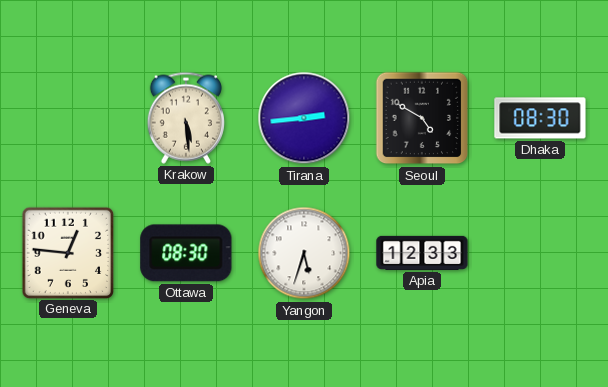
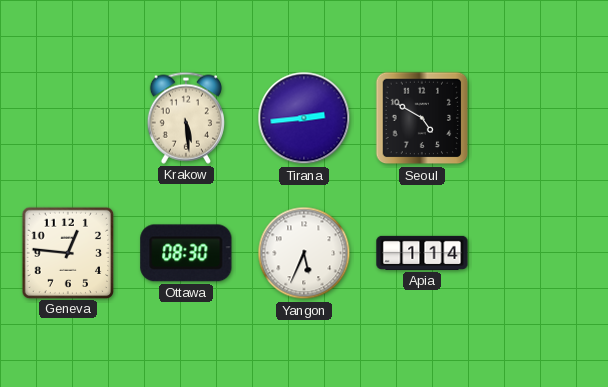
Dhaka: 08:30 -> none (540, 118)
Yangon: 5:33 -> 5:34 (304, 253)
Apia: 12:33 -> 1:14 (422, 253)
